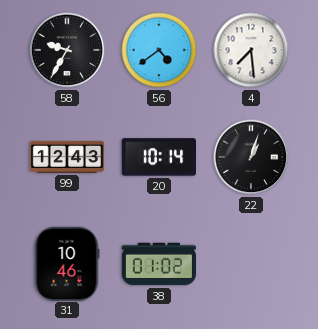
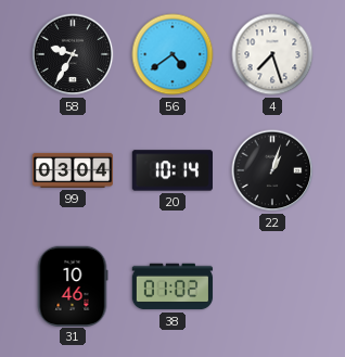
4: 7:29 -> 7:27 (272, 54)
99: 12:43 -> 03:04 (73, 170)
